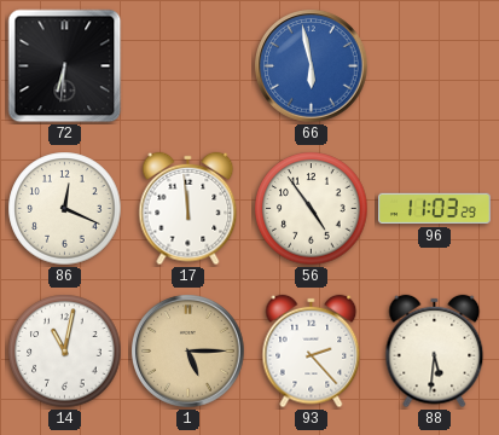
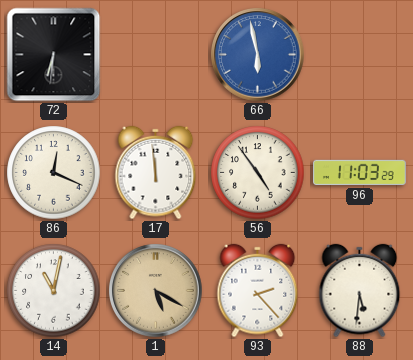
1: 5:15 -> 5:20 (156, 291)
